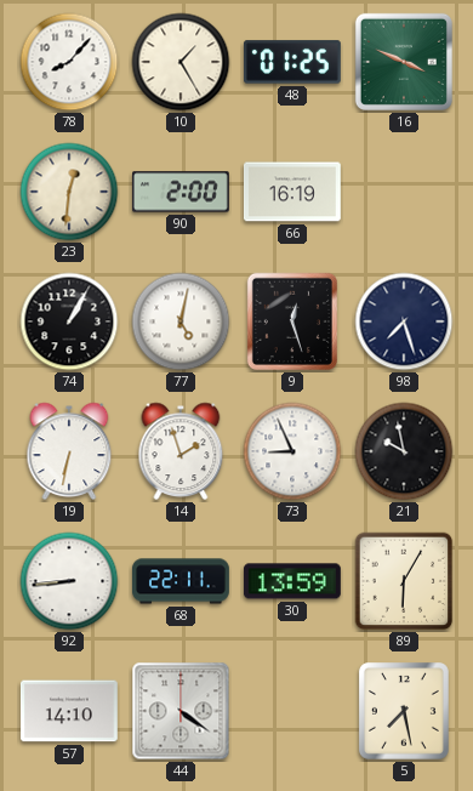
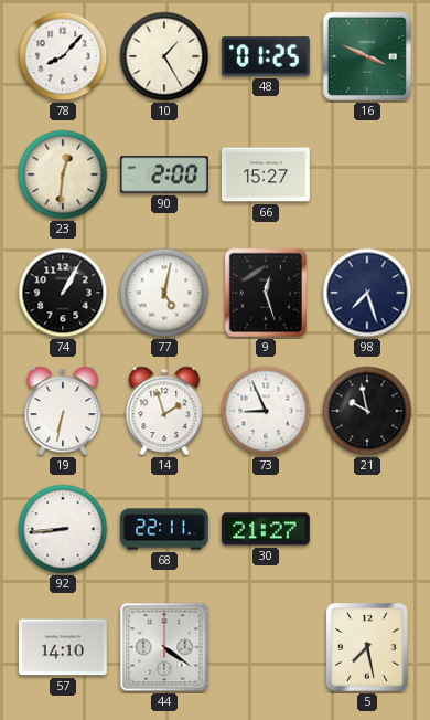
66: 16:19 -> 15:27 (266, 174)
30: 13:59 -> 21:27 (266, 529)
89: 6:05 -> none (404, 581)
